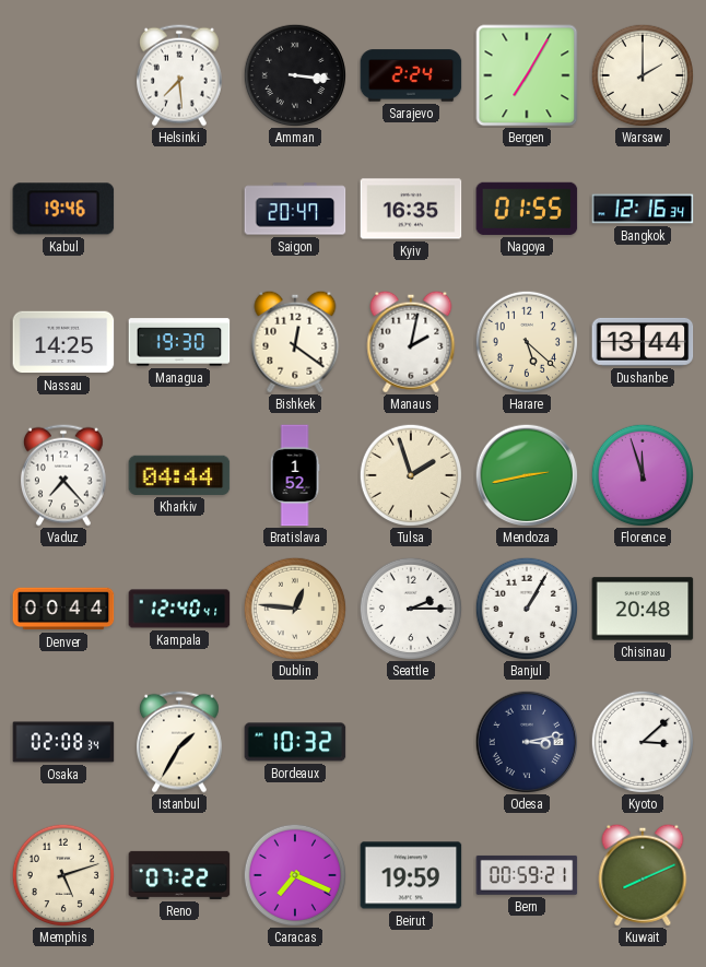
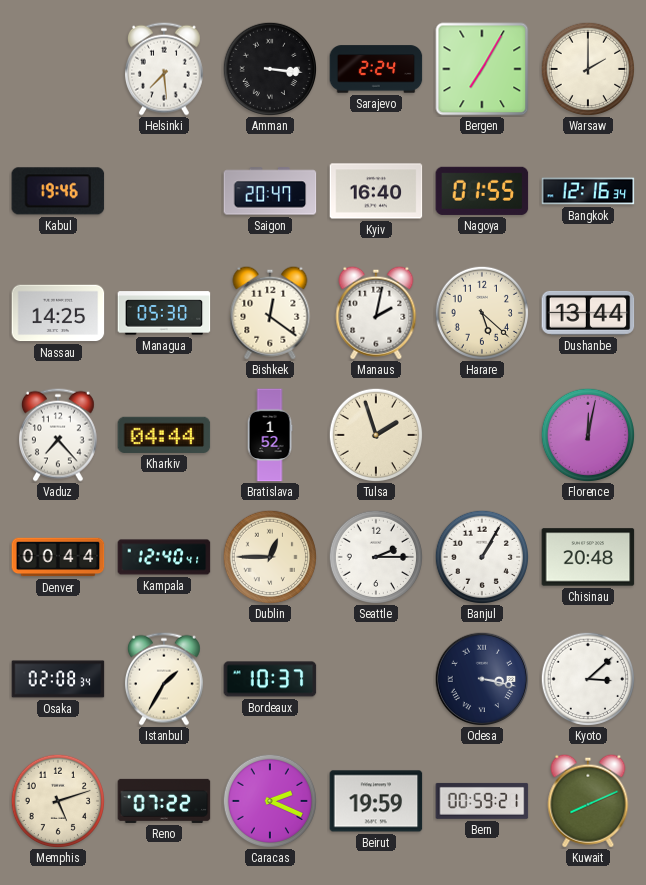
Kyiv: 16:35 -> 16:40 (376, 191)
Managua: 19:30 -> 05:30 (164, 313)
Mendoza: 2:43 -> none (527, 475)
Florence: 11:57 -> 12:02 (587, 434)
Dublin: 12:46 -> 12:45 (269, 556)
Bordeaux: 10:32 -> 10:37 (270, 679)
Odesa: 3:13 -> 3:17 (482, 679)
Caracas: 7:19 -> 2:19 (269, 800)
